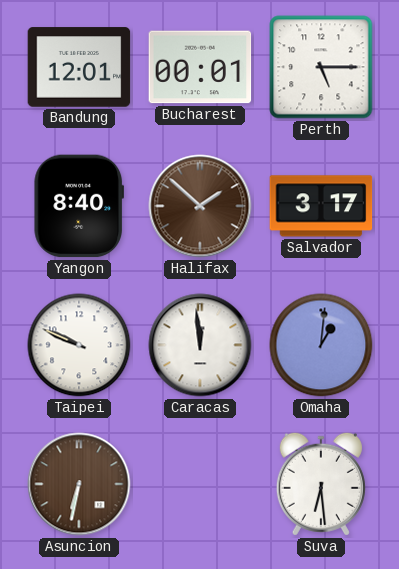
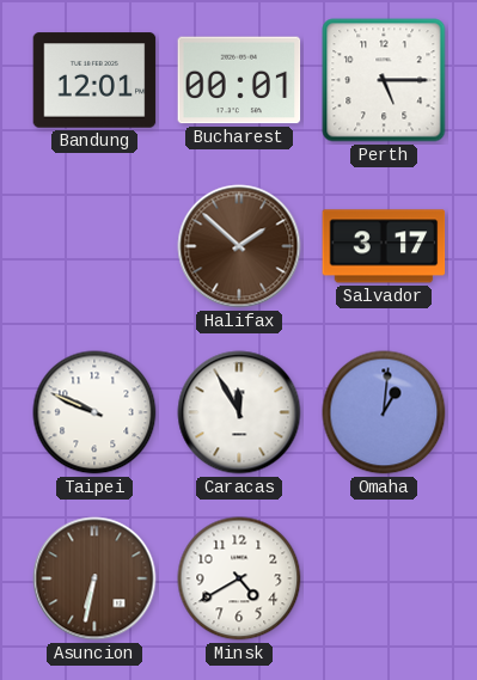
Yangon: 8:40 -> none (78, 206)
Caracas: 11:59 -> 11:55 (239, 412)
Minsk: none -> 4:40 (239, 578)
Suva: 6:29 -> none (321, 484)
